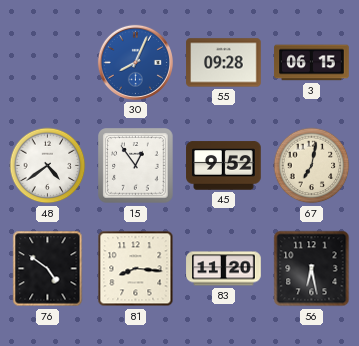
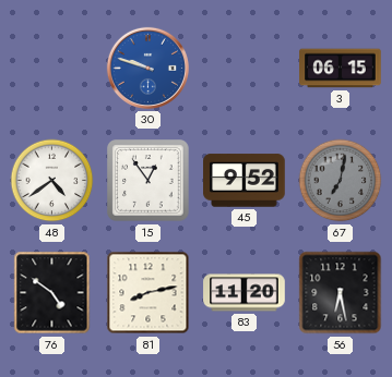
30: 8:04 -> 9:48 (147, 68)
55: 09:28 -> none (224, 63)
67 dial: cream -> grey (341, 181)
81: 8:16 -> 8:13 (149, 293)
